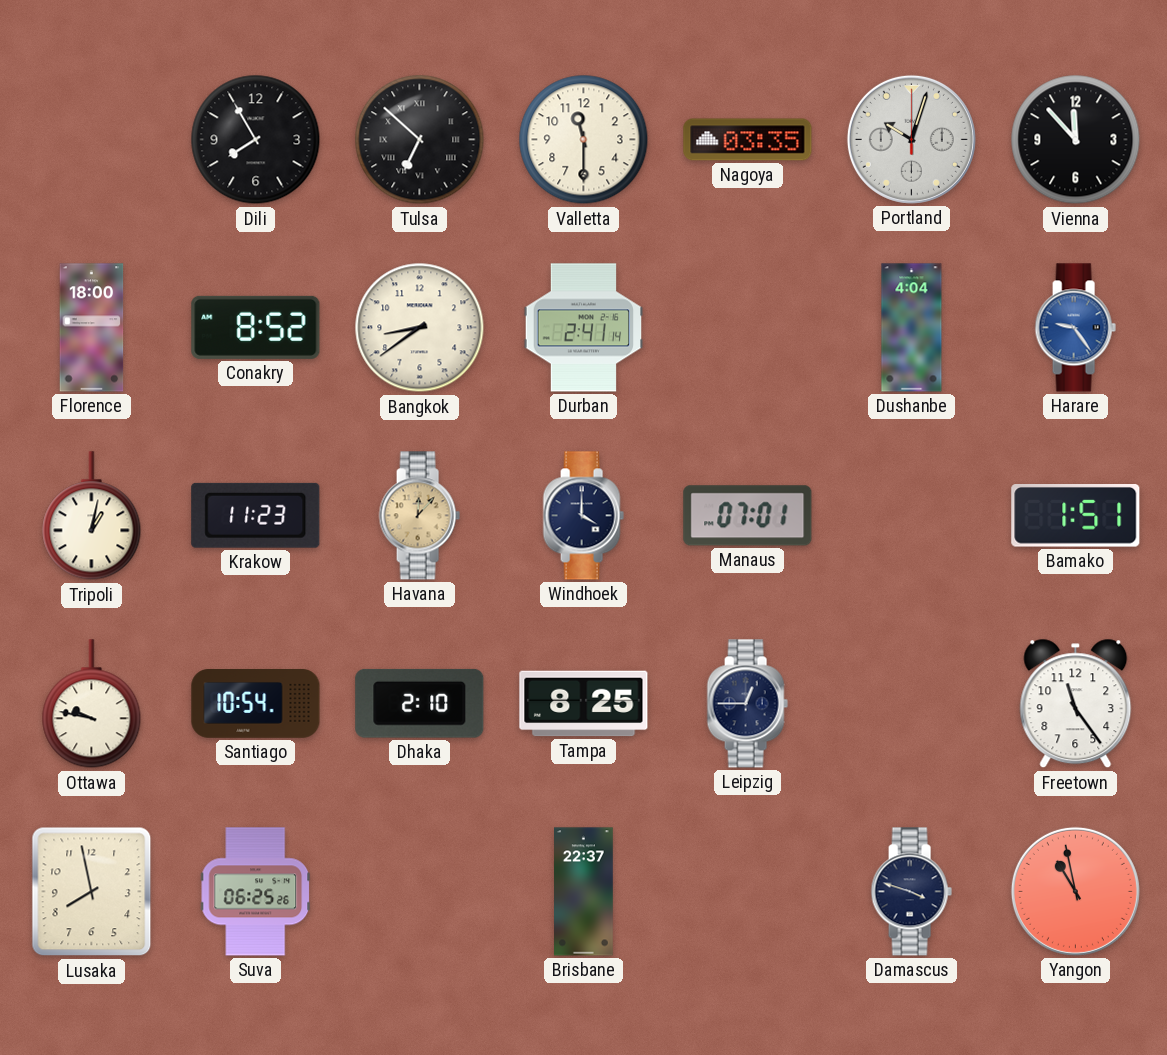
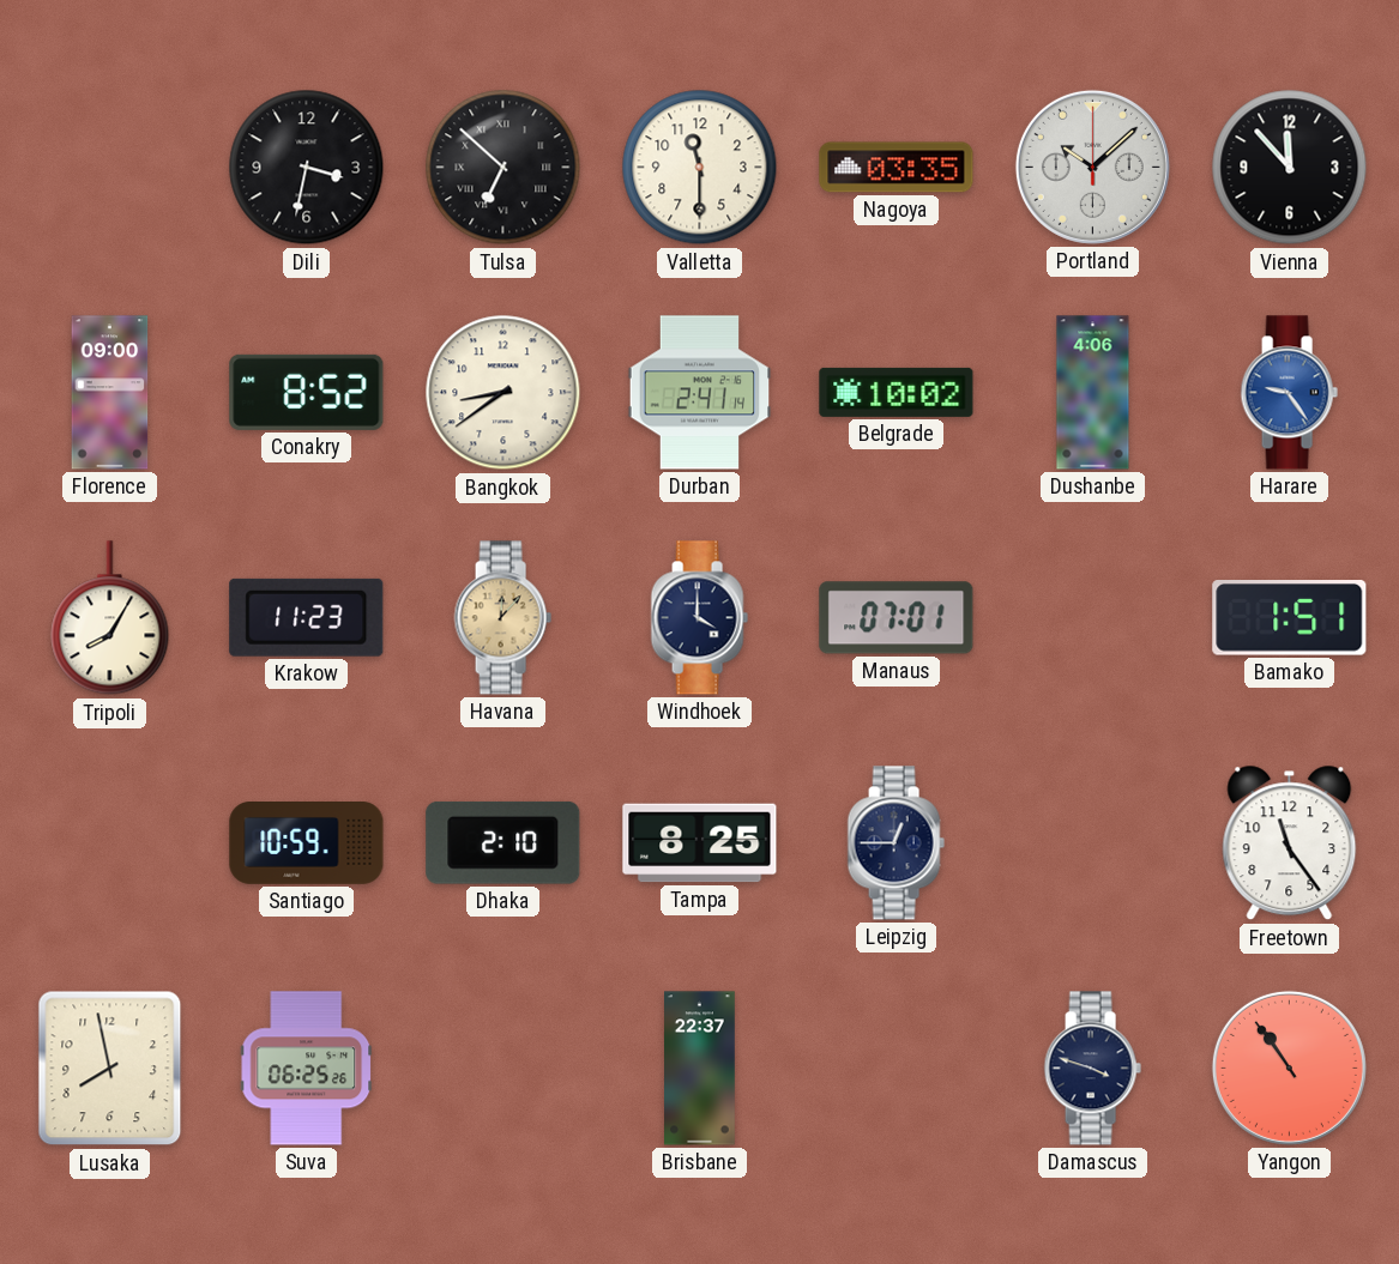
Dili: 7:55 -> 3:32 (307, 168)
Portland: 10:03 -> 10:08 (1092, 167)
Florence: 18:00 -> 09:00 (110, 393)
Belgrade: none -> 10:02 (897, 392)
Dushanbe: 4:04 -> 4:06 (1093, 393)
Tripoli: 1:02 -> 8:05 (110, 618)
Ottawa: 9:47 -> none (92, 704)
Santiago: 10:54 -> 10:59 (307, 843)
Yangon: 10:58 -> 10:54 (1289, 1068)
